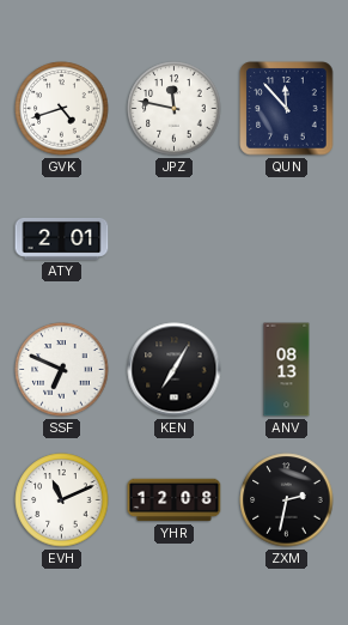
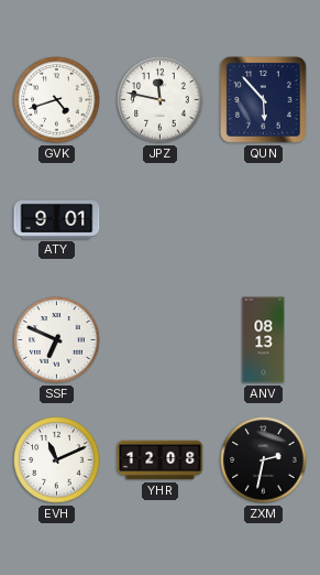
QUN: 11:53 -> 5:53 (264, 100)
ATY: 2:01 -> 9:01 (57, 219)
KEN: 7:05 -> none (175, 370)
